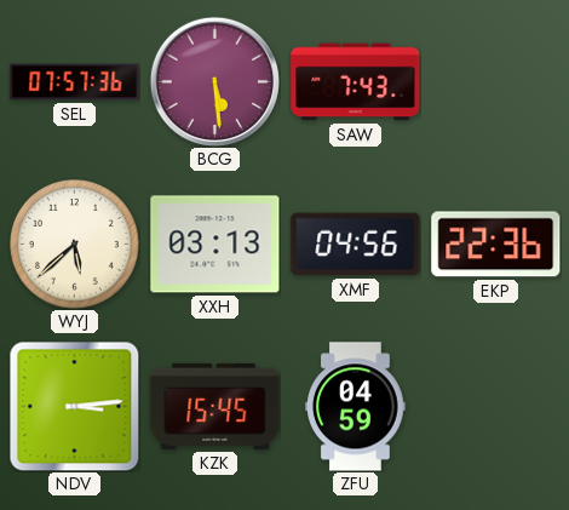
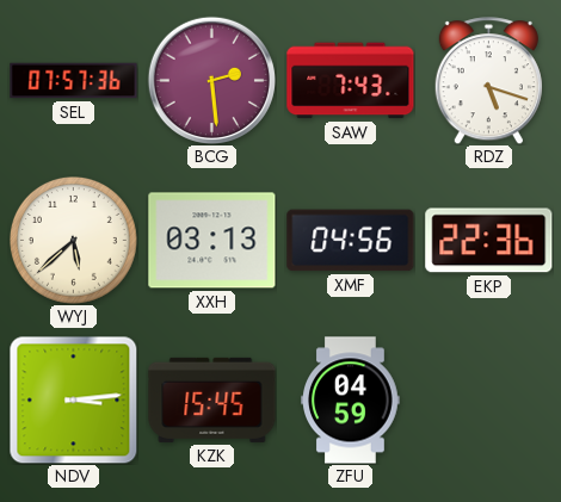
BCG: 5:29 -> 2:29 (211, 80)
RDZ: none -> 5:18 (488, 81)
